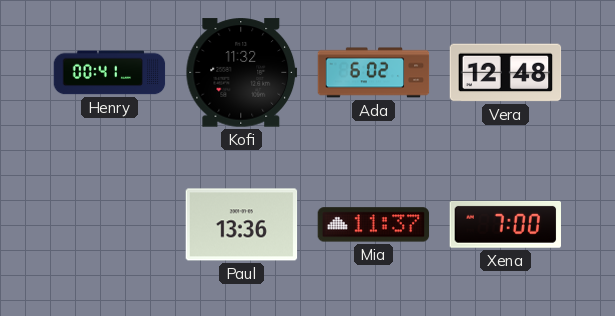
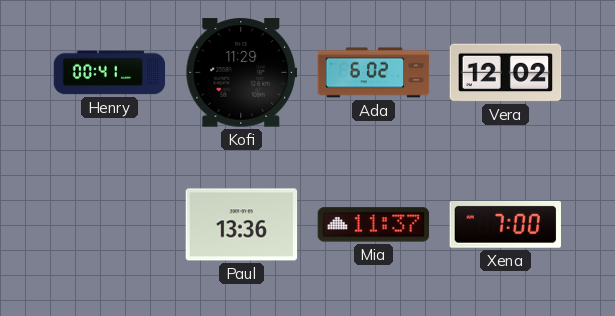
Kofi: 11:32 -> 11:29 (242, 73)
Vera: 12:48 -> 12:02 (506, 73)
